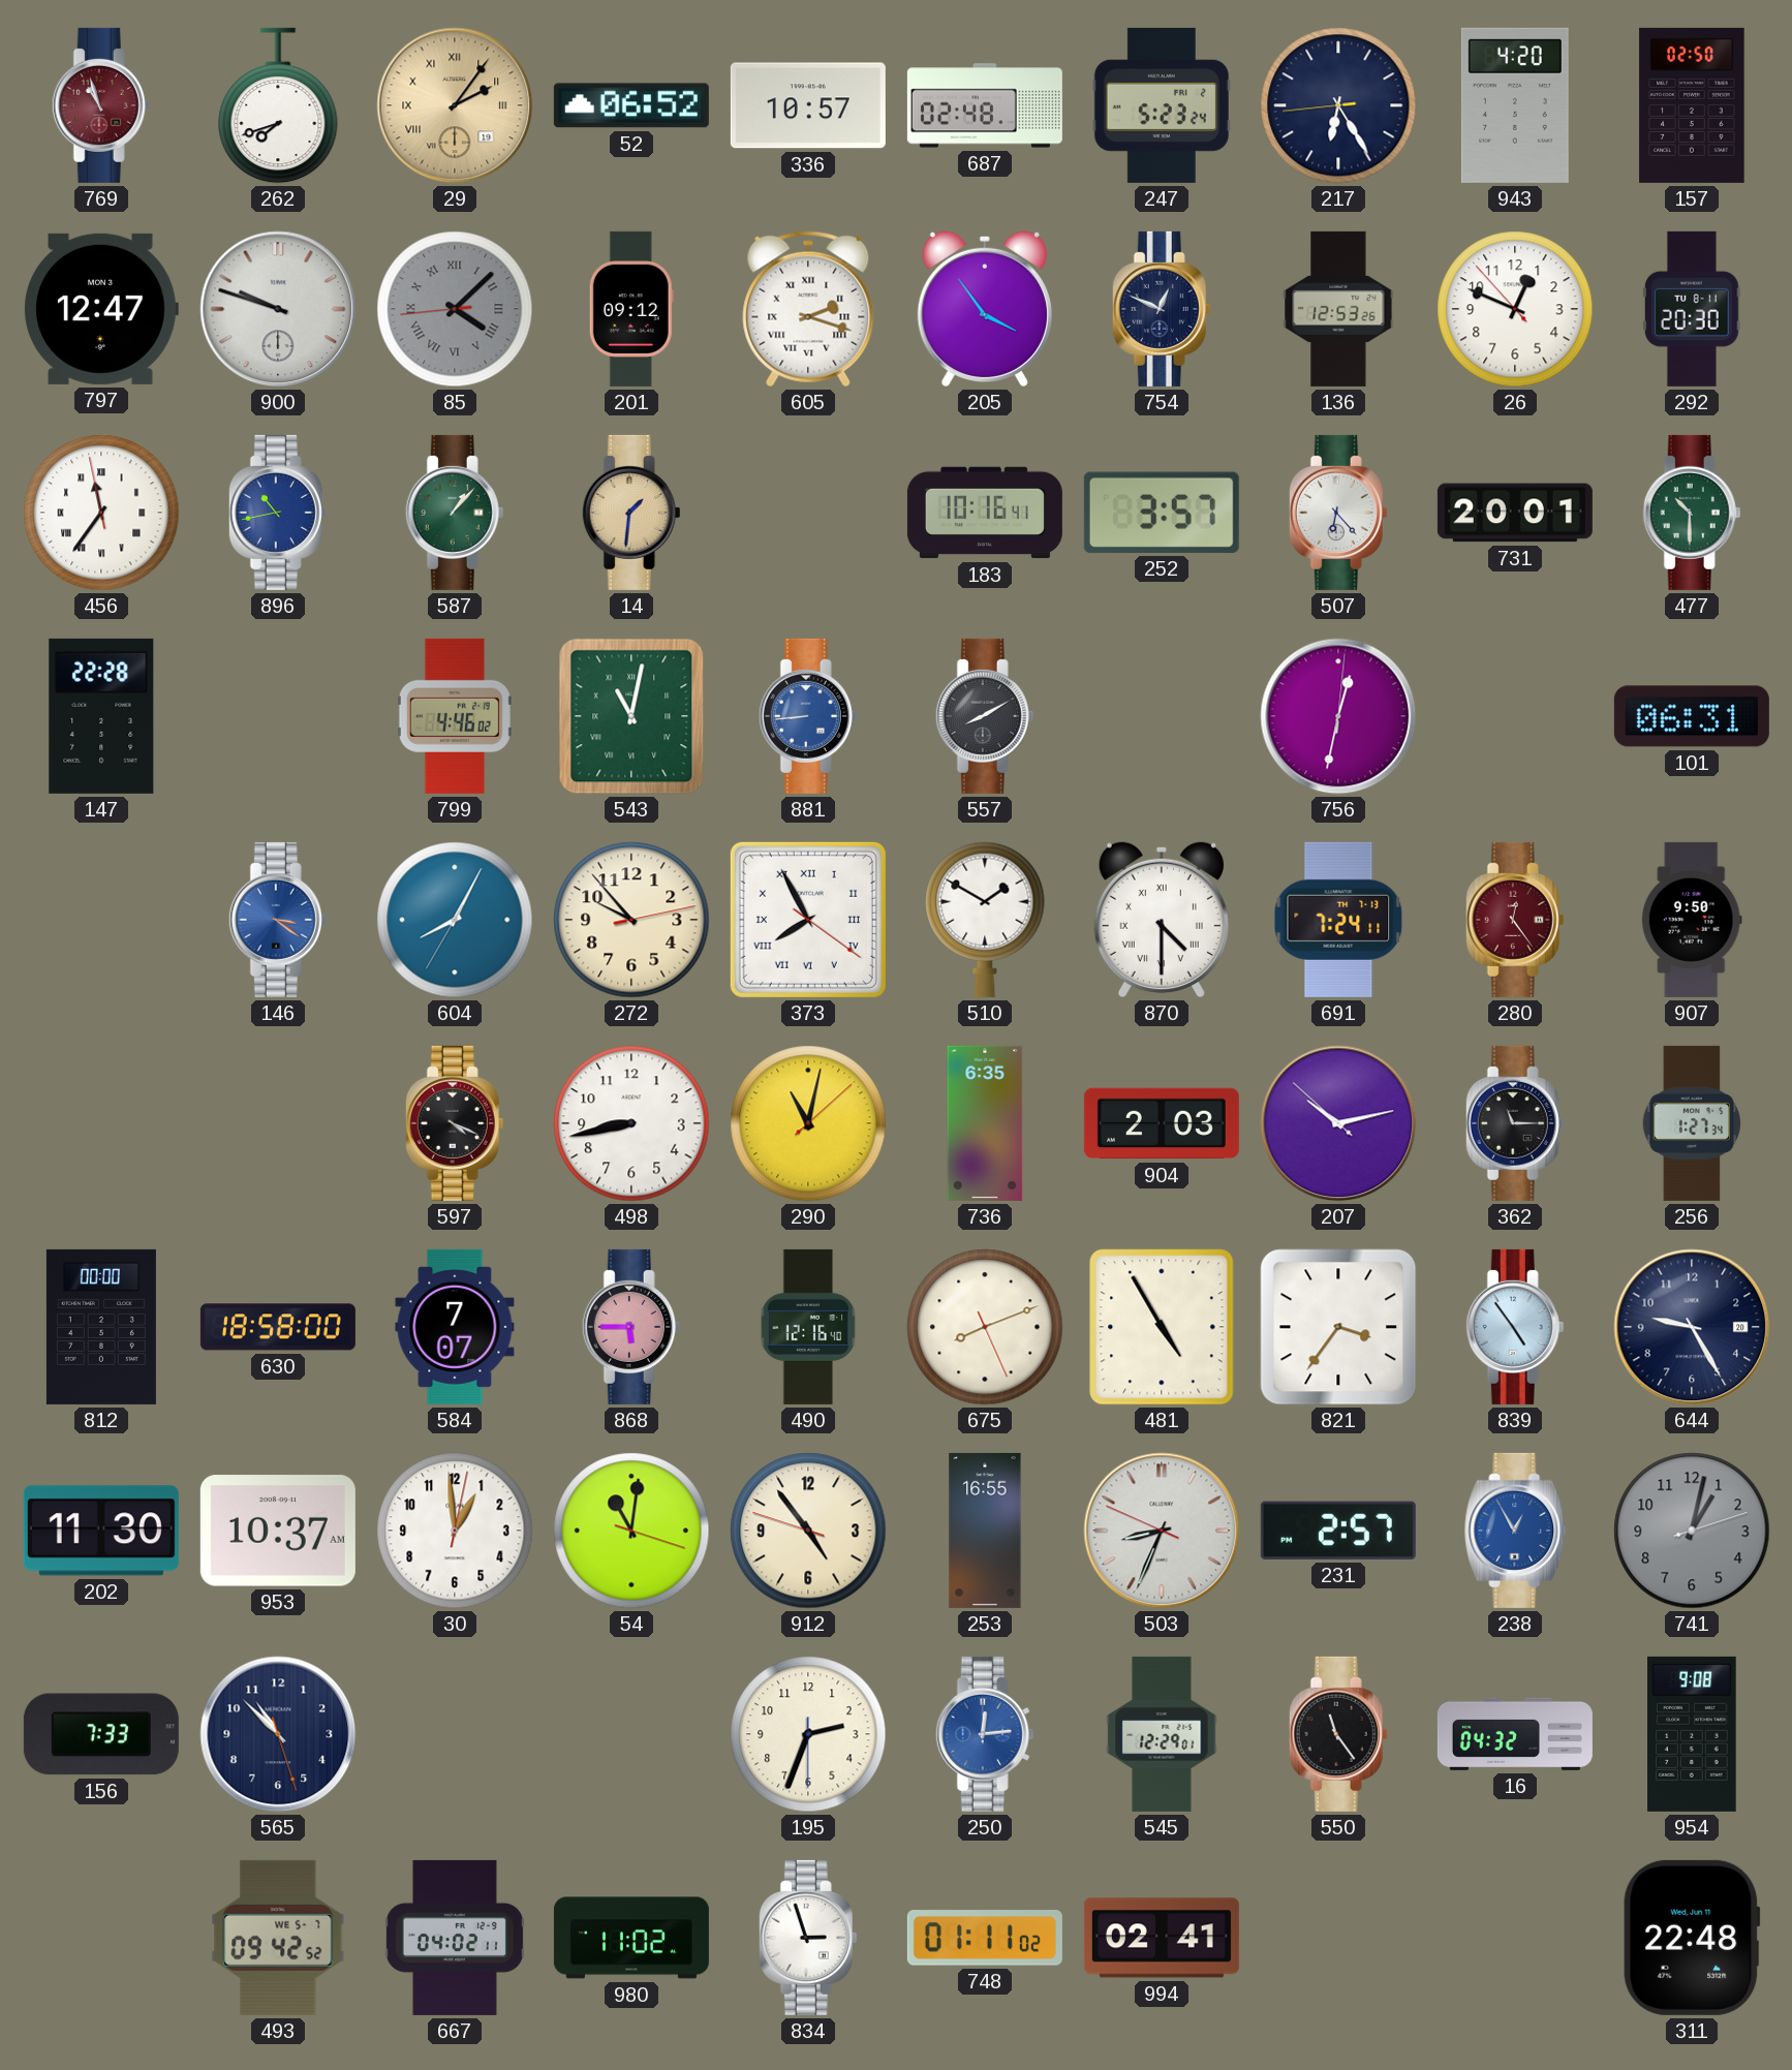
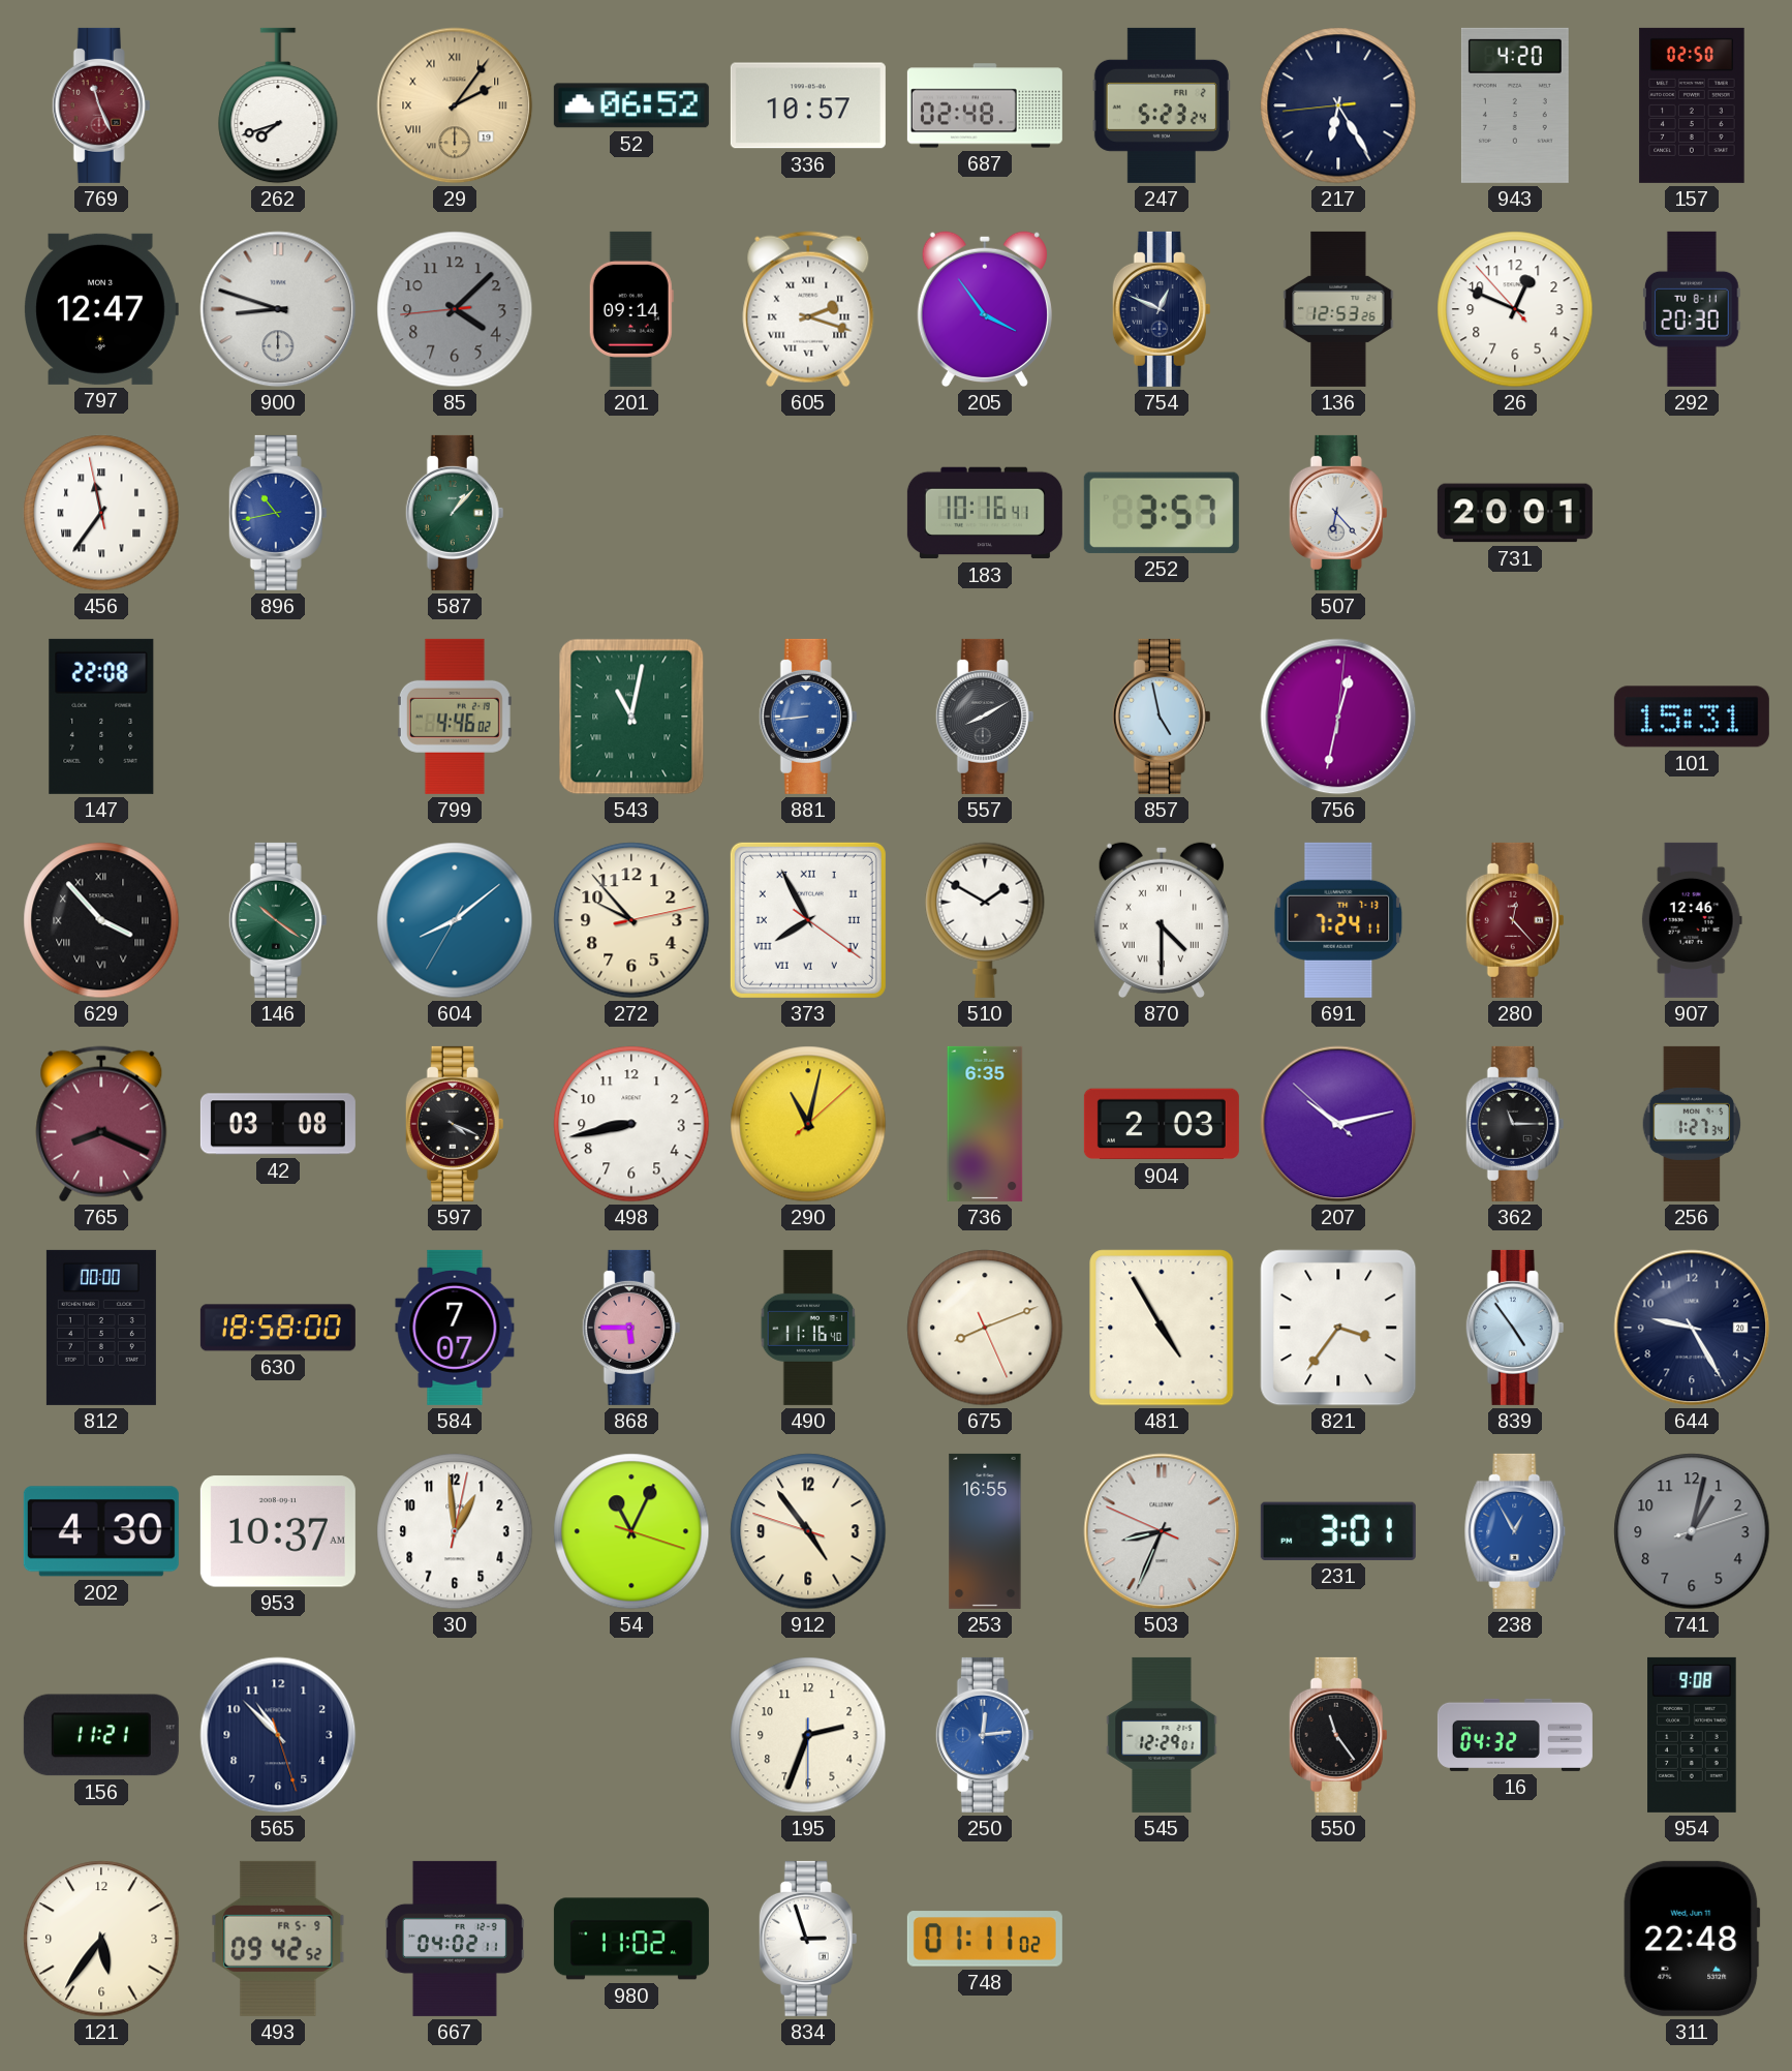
769: 10:57 -> 11:26 (101, 105)
900: 9:48 -> 8:48 (278, 309)
85 numerals: Roman -> Arabic (455, 309)
201: 09:12 -> 09:14 (631, 309)
14: 1:31 -> none (631, 513)
477: 10:30 -> none (1692, 513)
147: 22:28 -> 22:08 (101, 717)
857: none -> 4:58 (1162, 717)
101: 06:31 -> 15:31 (1692, 717)
629: none -> 3:53 (101, 920)
146: 3:21 -> 10:21 (278, 920)
146 dial: blue -> green (278, 920)
604: 8:04 -> 8:08 (455, 920)
280: 12:24 -> 12:23 (1515, 920)
907: 9:50 -> 12:46 (1692, 920)
765: none -> 8:19 (101, 1124)
42: none -> 03:08 (278, 1124)
490: 12:16 -> 11:16 (808, 1328)
202: 11:30 -> 4:30 (101, 1531)
54: 11:01 -> 11:04 (631, 1531)
231: 2:57 -> 3:01 (1338, 1531)
156: 7:33 -> 11:21 (101, 1735)
121: none -> 5:36 (101, 1939)
493 date: WE 5-7 -> FR 5-9 (278, 1939)
994: 02:41 -> none (1162, 1938)
